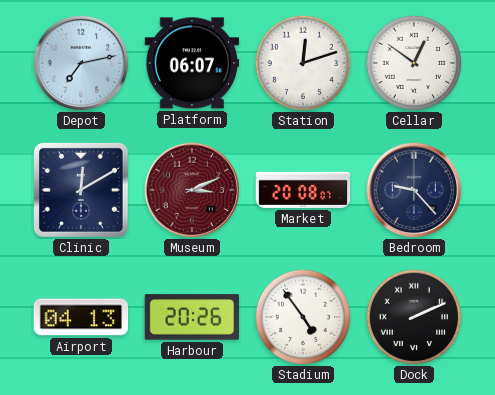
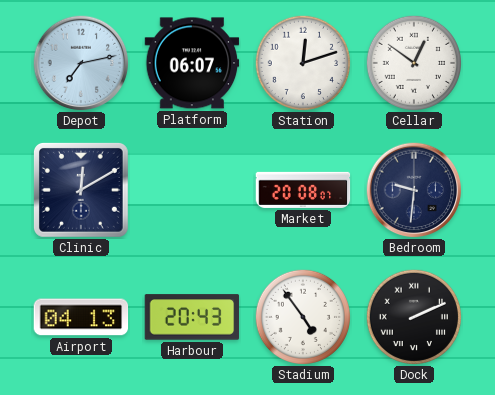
Museum: 3:11 -> none (192, 190)
Bedroom: 9:23 -> 9:31 (414, 190)
Harbour: 20:26 -> 20:43 (192, 317)
